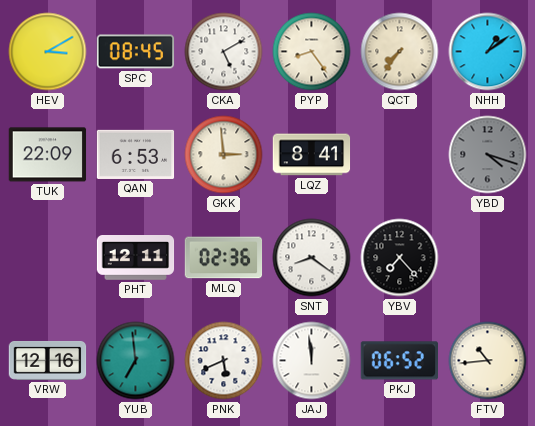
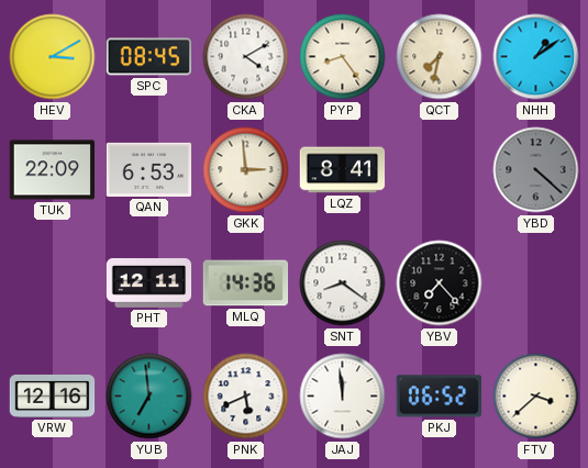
CKA: 5:10 -> 4:10 (246, 57)
QCT: 7:36 -> 7:32 (440, 57)
YBD: 4:18 -> 4:22 (536, 170)
MLQ: 02:36 -> 14:36 (246, 283)
FTV: 10:44 -> 3:38 (536, 397)
